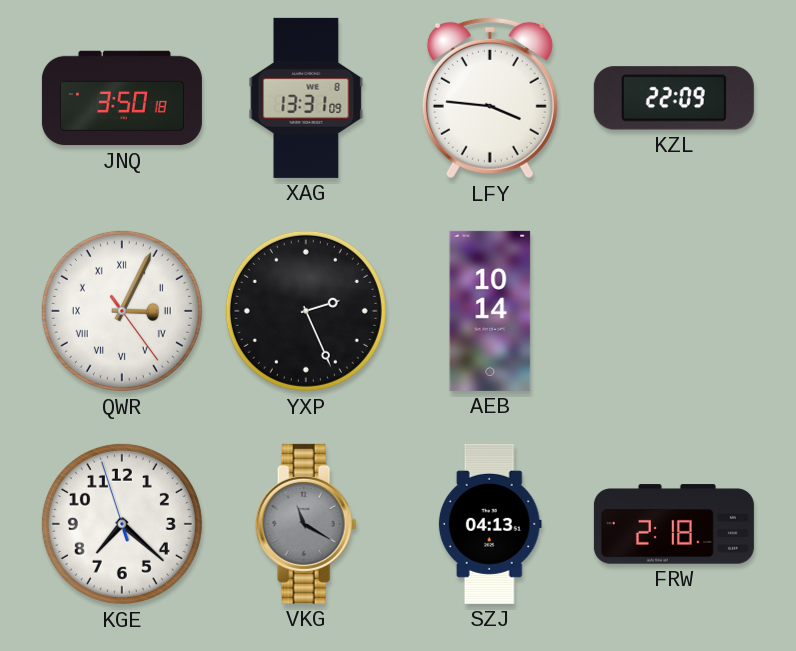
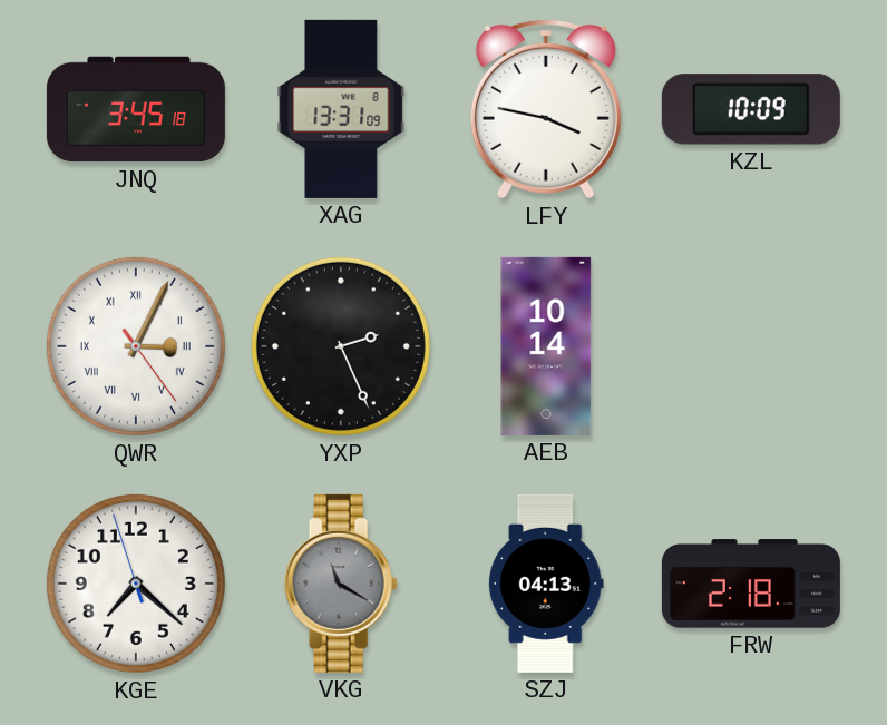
JNQ: 3:50 -> 3:45 (136, 109)
LFY: 3:46 -> 3:47 (546, 109)
KZL: 22:09 -> 10:09 (751, 109)
